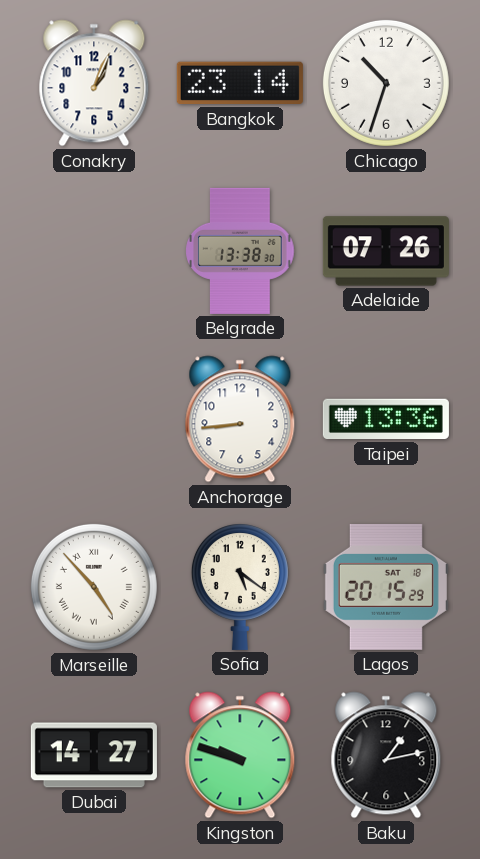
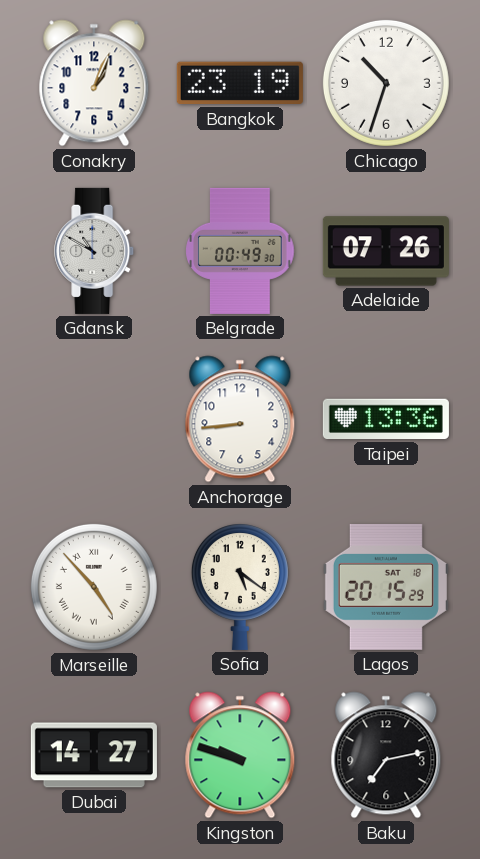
Bangkok: 23:14 -> 23:19 (240, 83)
Gdansk: none -> 10:50 (95, 251)
Belgrade: 13:38 -> 00:49 (240, 251)
Baku: 1:13 -> 7:13 (386, 755)
